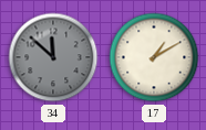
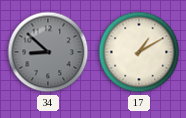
34: 11:52 -> 8:52 (48, 52)
